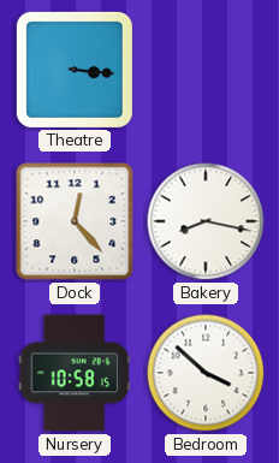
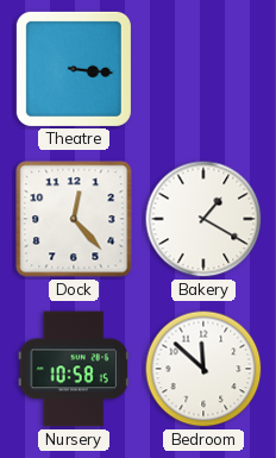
Bakery: 8:17 -> 1:20 (203, 219)
Bedroom: 3:52 -> 11:52 (203, 369)
